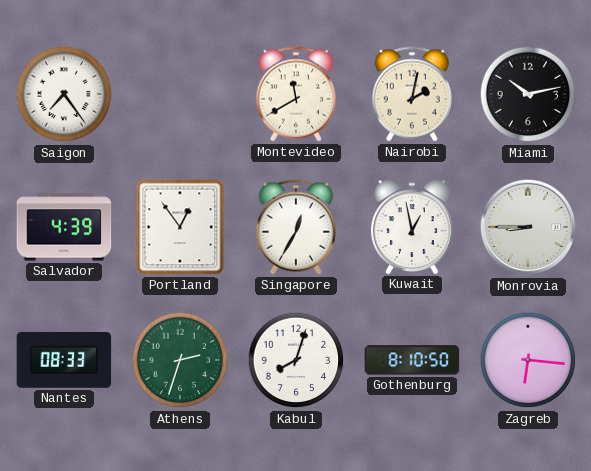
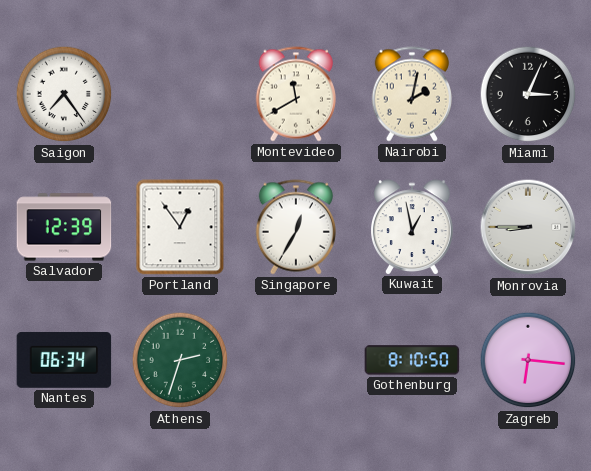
Miami: 10:13 -> 3:04 (528, 94)
Salvador: 4:39 -> 12:39 (64, 227)
Nantes: 08:33 -> 06:34 (64, 360)
Kabul: 8:03 -> none (296, 360)
